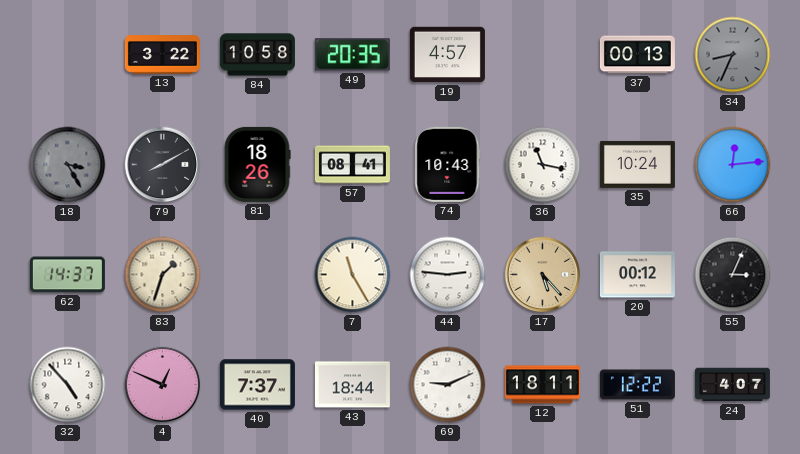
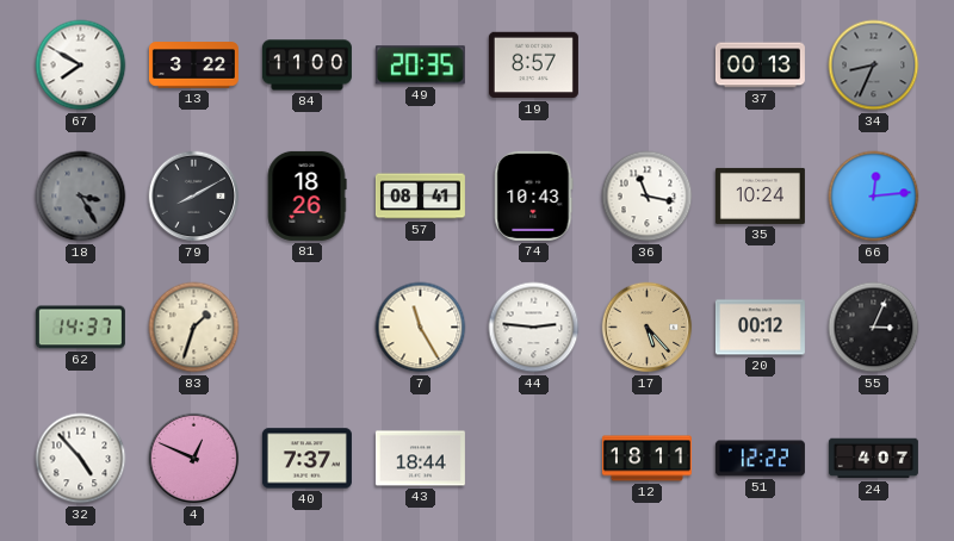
67: none -> 7:50 (81, 66)
84: 10:58 -> 11:00 (306, 66)
19: 4:57 -> 8:57 (533, 66)
69: 9:11 -> none (448, 385)
